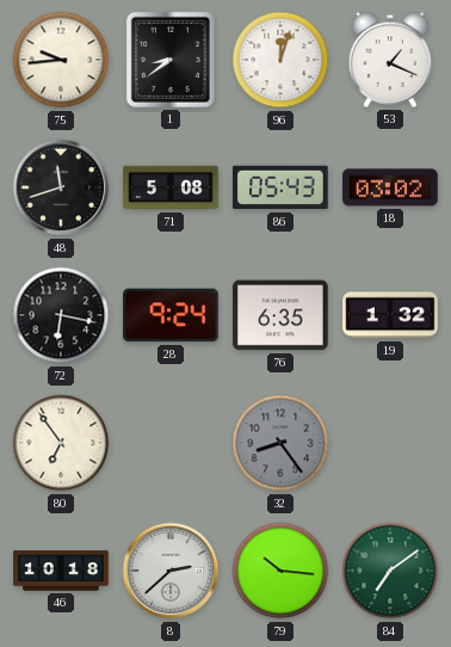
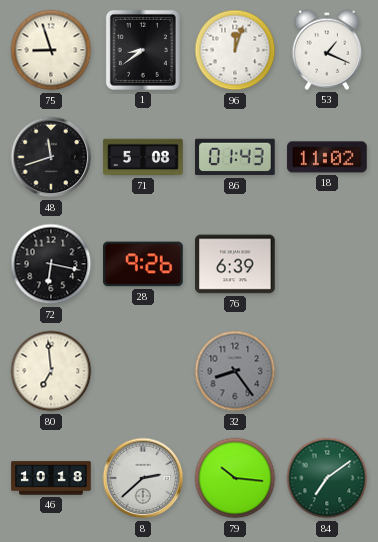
75: 9:44 -> 8:57 (51, 50)
86: 05:43 -> 01:43 (235, 157)
18: 03:02 -> 11:02 (327, 157)
28: 9:24 -> 9:26 (143, 264)
76: 6:35 -> 6:39 (235, 264)
19: 1:32 -> none (390, 315)
80: 6:54 -> 6:59 (51, 371)
